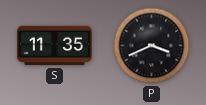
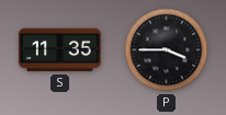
P: 3:41 -> 3:45 (167, 50)
